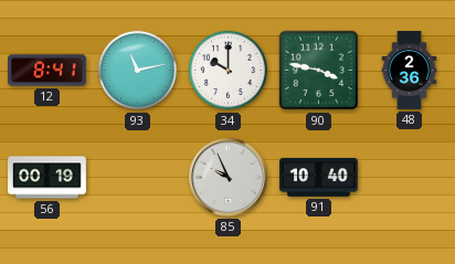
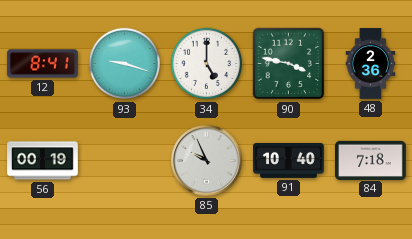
93: 11:13 -> 9:18 (125, 64)
34: 10:00 -> 5:00 (207, 64)
84: none -> 7:18 (371, 160)
